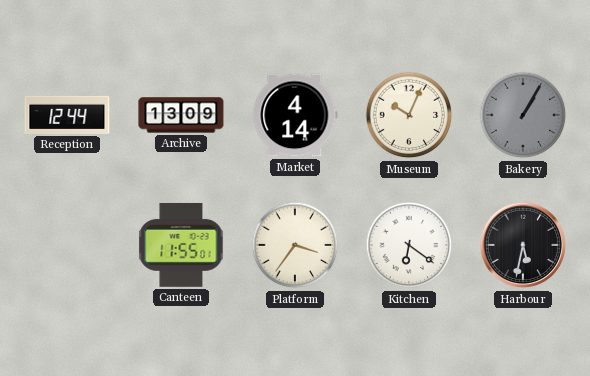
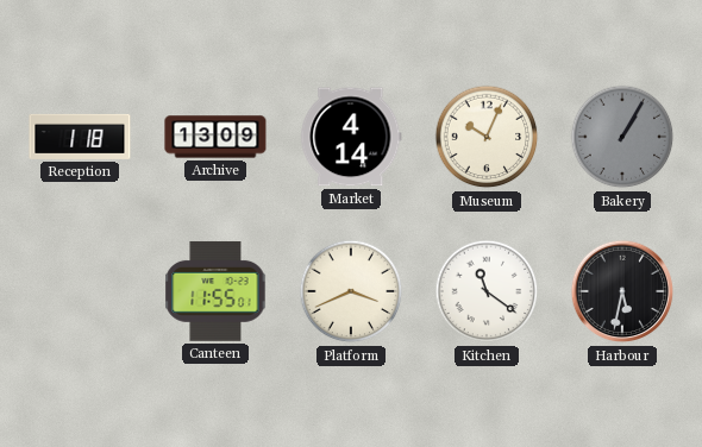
Reception: 12:44 -> 1:18 (80, 137)
Platform: 3:36 -> 3:41 (351, 291)
Kitchen: 6:21 -> 11:21 (487, 291)
